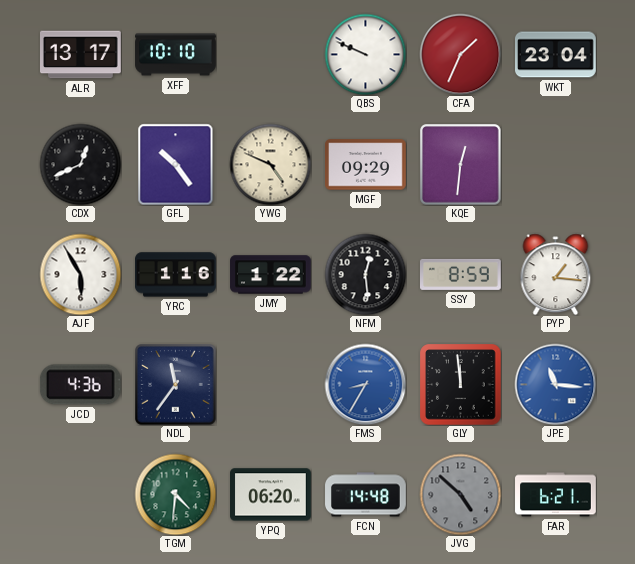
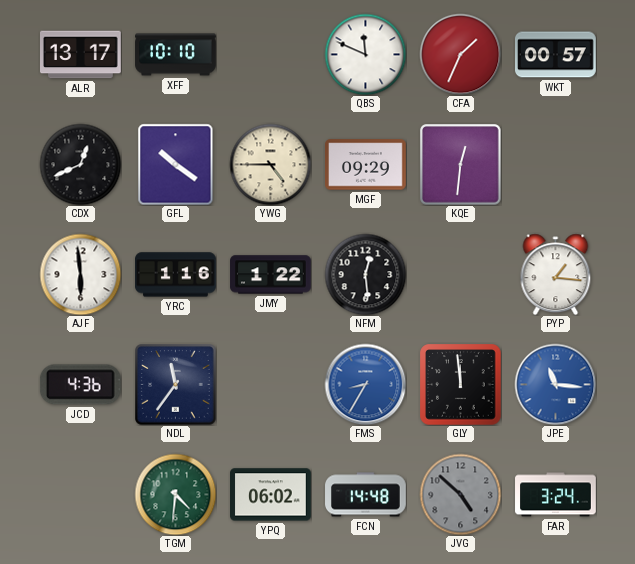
QBS: 9:49 -> 11:49 (365, 54)
WKT: 23:04 -> 00:57 (556, 55)
GFL: 10:24 -> 10:21 (176, 164)
YWG: 4:49 -> 4:45 (270, 164)
AJF: 5:55 -> 5:59 (80, 274)
SSY: 8:59 -> none (461, 274)
YPQ: 06:20 -> 06:02 (271, 495)
FAR: 6:21 -> 3:24 (556, 495)
